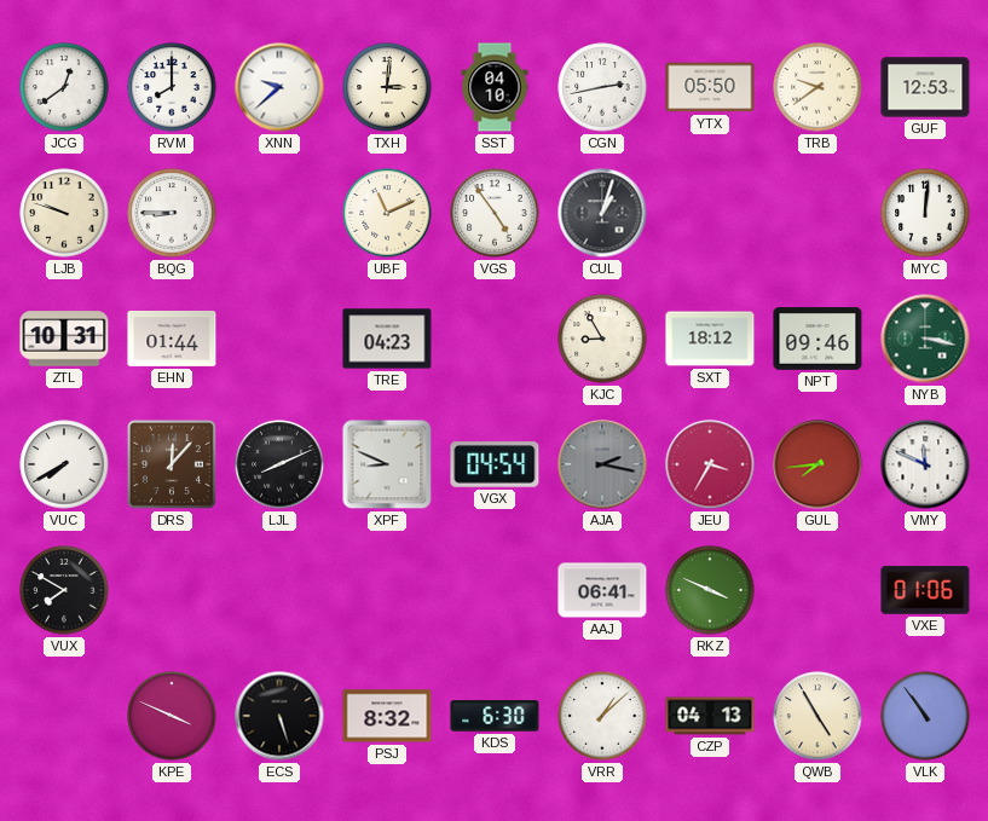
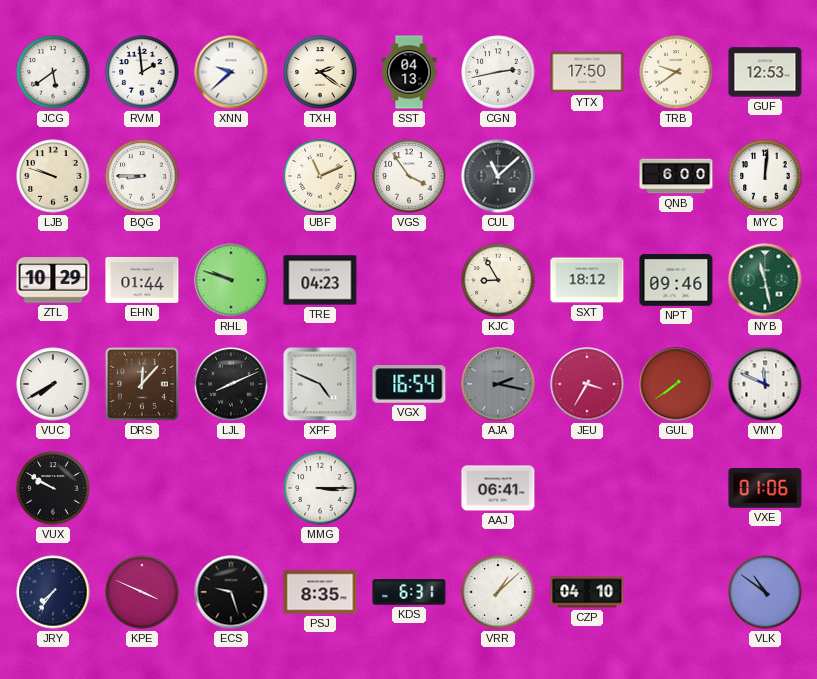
JCG: 12:39 -> 5:39 (53, 72)
RVM: 8:00 -> 1:59 (142, 72)
TXH: 3:01 -> 2:21 (320, 72)
SST: 04:10 -> 04:13 (409, 72)
YTX: 05:50 -> 17:50 (587, 72)
VGS: 4:54 -> 3:54 (409, 176)
CUL: 1:03 -> 11:08 (498, 176)
QNB: none -> 6:00 (676, 176)
ZTL: 10:31 -> 10:29 (53, 280)
RHL: none -> 9:48 (231, 280)
NYB: 3:17 -> 11:28 (765, 280)
XPF: 8:49 -> 4:49 (320, 384)
VGX: 04:54 -> 16:54 (409, 384)
GUL: 7:44 -> 7:39 (676, 384)
VUX: 7:50 -> 9:50 (53, 488)
MMG: none -> 3:15 (320, 488)
RKZ: 3:49 -> none (710, 590)
JRY: none -> 7:36 (53, 592)
ECS: 5:27 -> 9:27 (231, 592)
PSJ: 8:32 -> 8:35 (320, 592)
KDS: 6:30 -> 6:31 (409, 592)
CZP: 04:13 -> 04:10 (587, 592)
QWB: 4:55 -> none (817, 716)
VLK: 10:54 -> 10:51 (765, 592)
